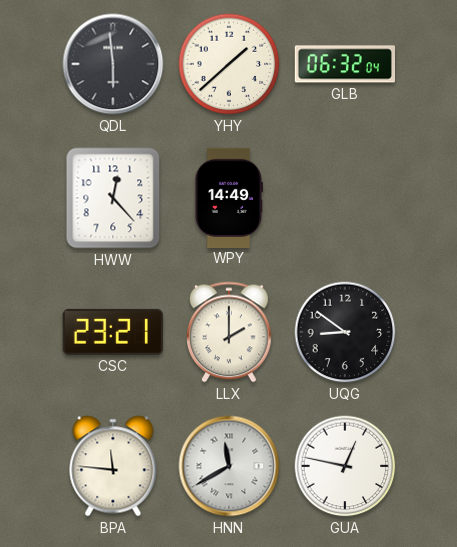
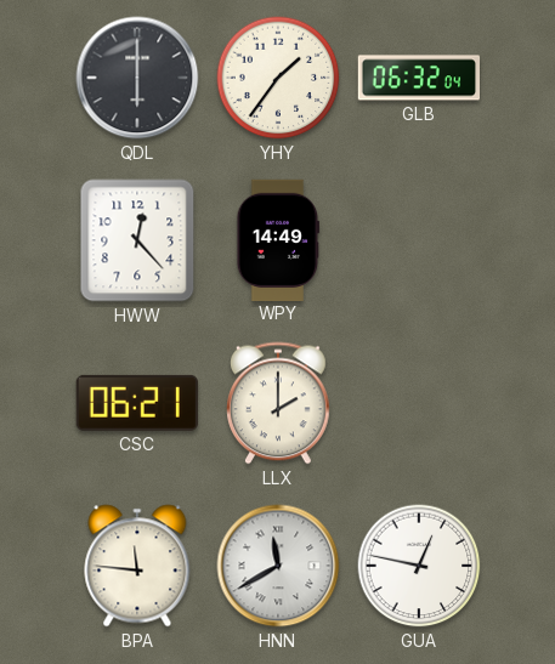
QDL: 5:59 -> 6:00 (137, 78)
YHY: 1:38 -> 1:36 (278, 78)
CSC: 23:21 -> 06:21 (137, 403)
UQG: 8:51 -> none (345, 332)
